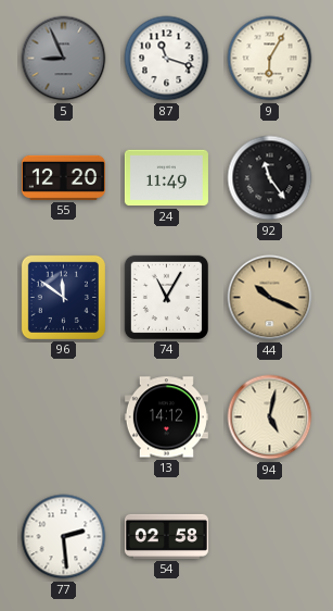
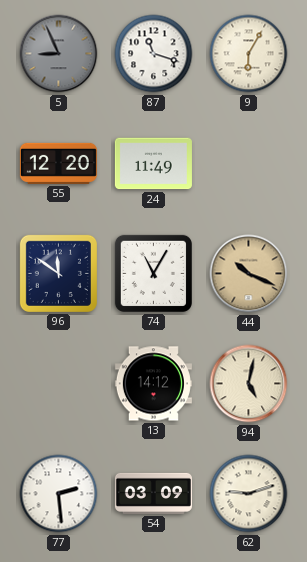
92: 11:24 -> none (270, 178)
54: 02:58 -> 03:09 (153, 493)
62: none -> 9:12 (249, 494)
